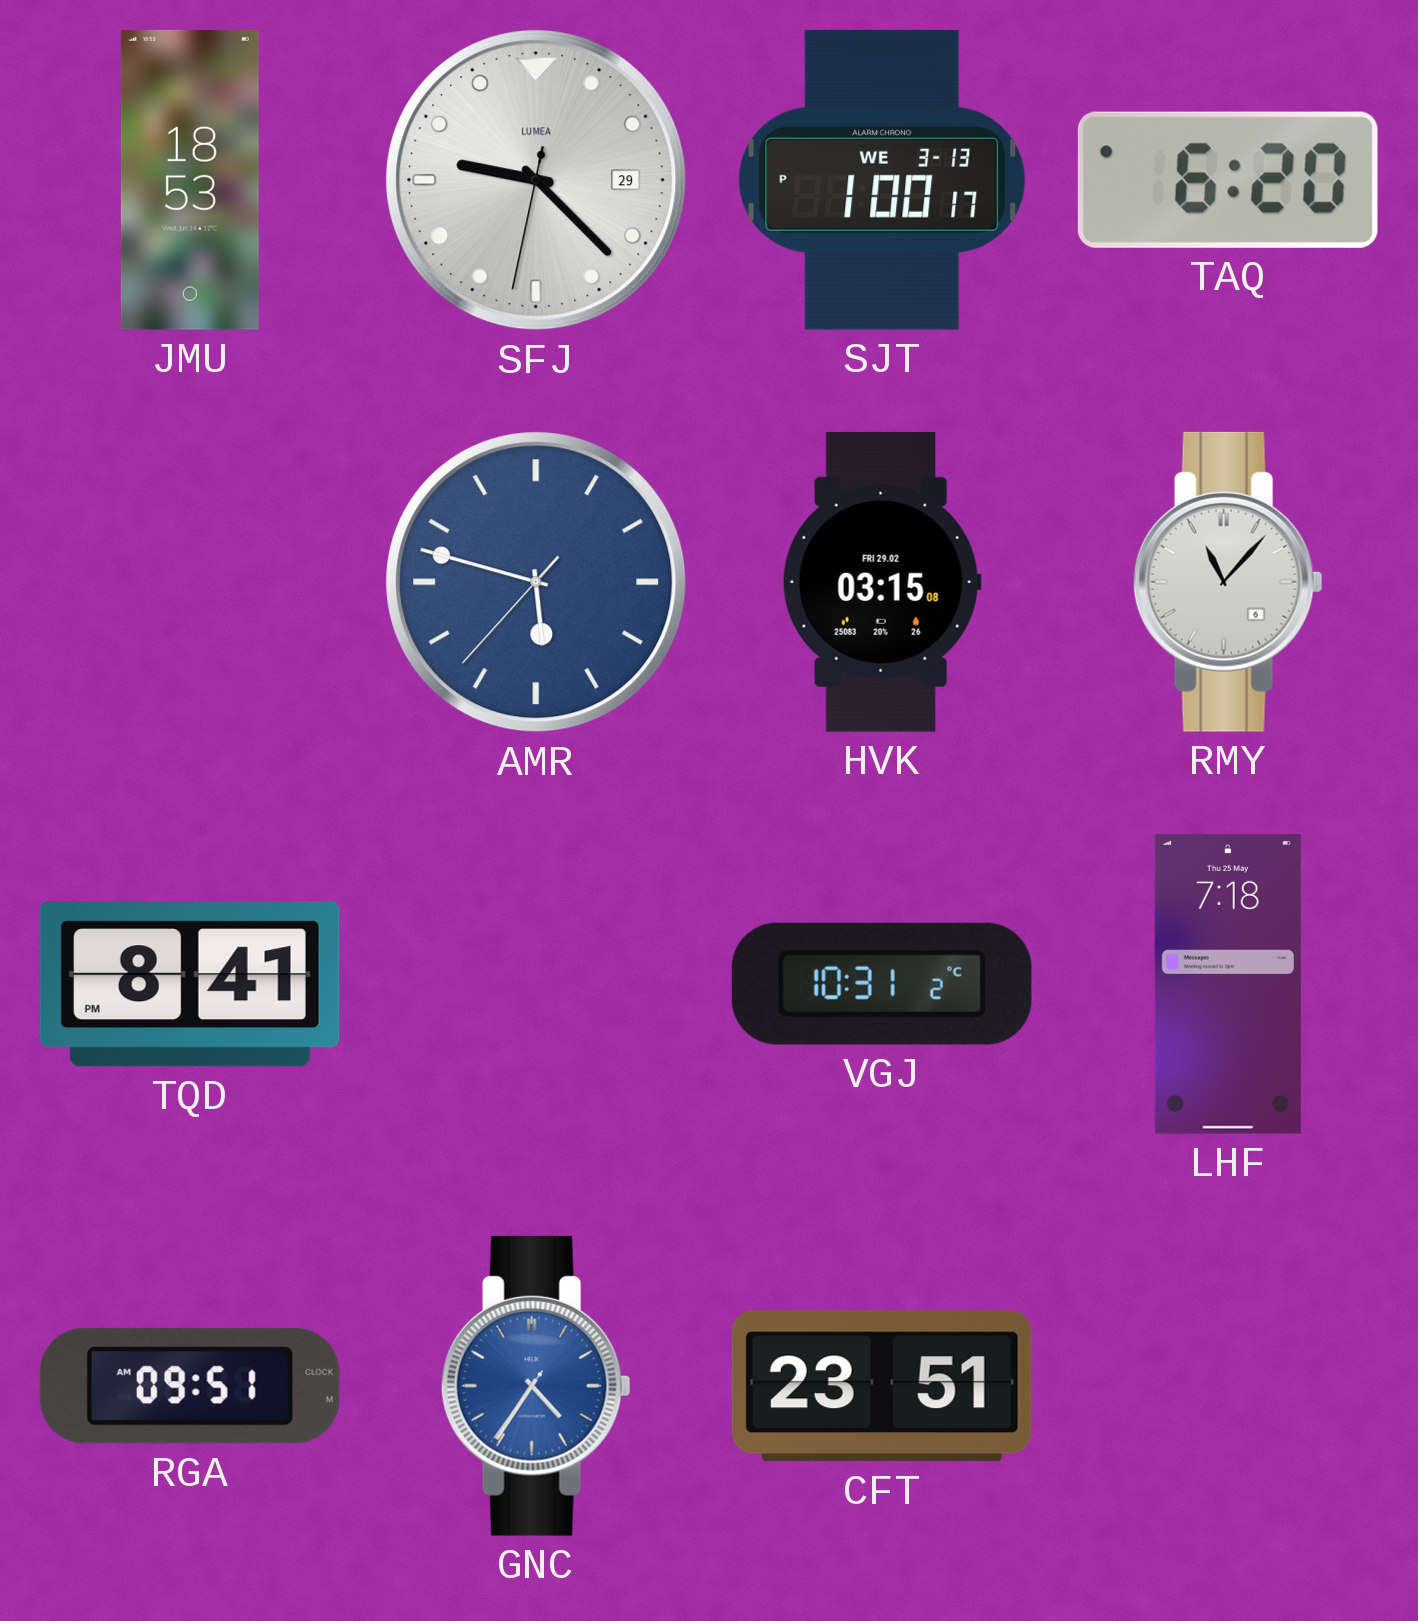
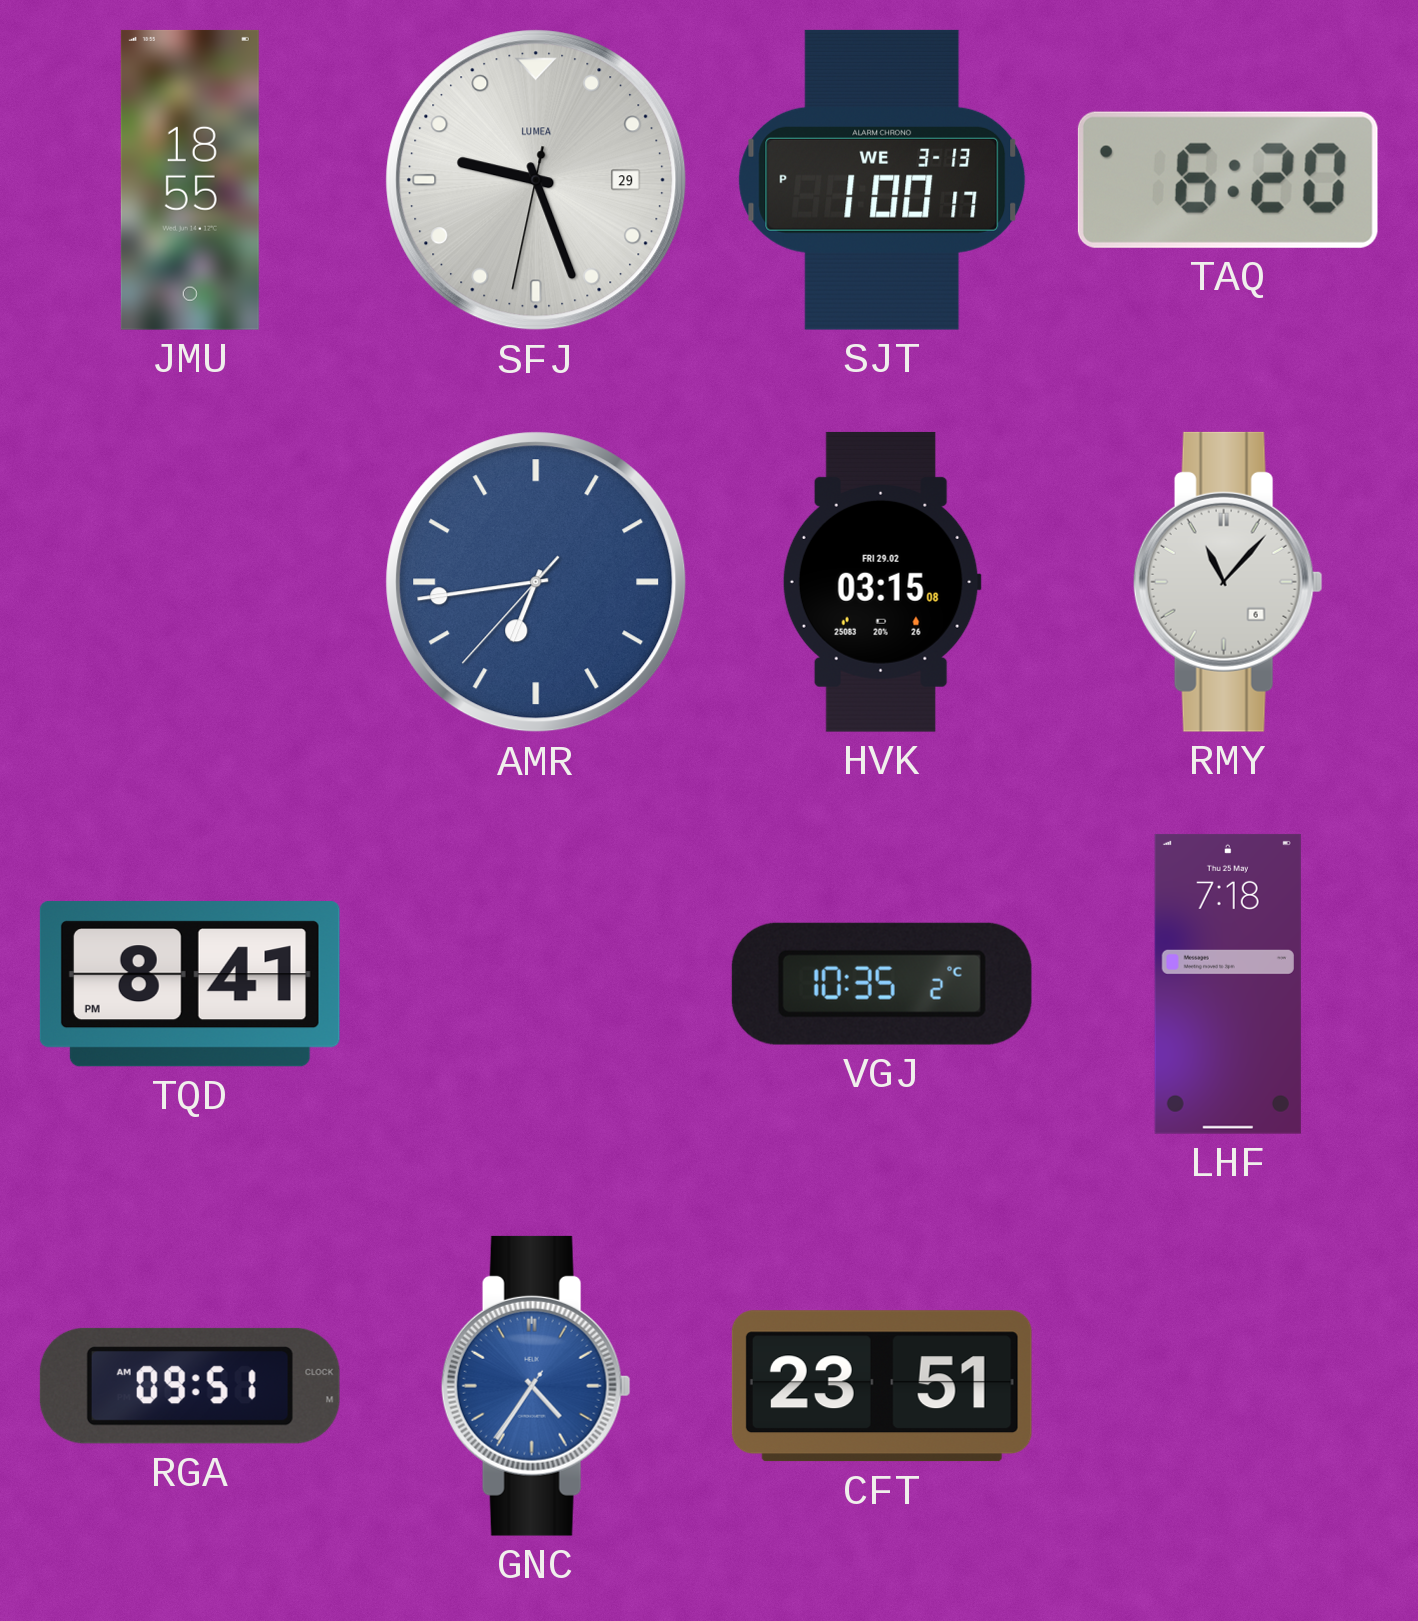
JMU: 18:53 -> 18:55 (190, 180)
SFJ: 9:22 -> 9:26 (536, 180)
AMR: 5:47 -> 6:43 (536, 582)
VGJ: 10:31 -> 10:35 (882, 984)
